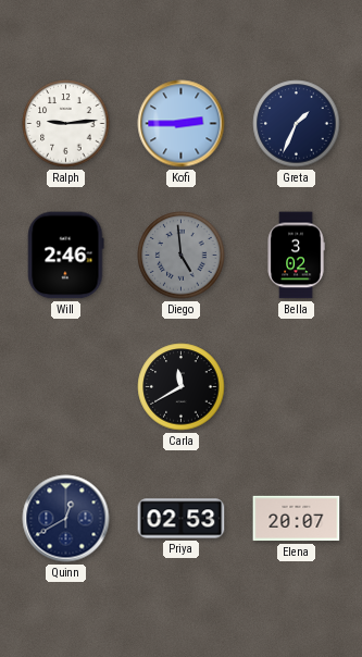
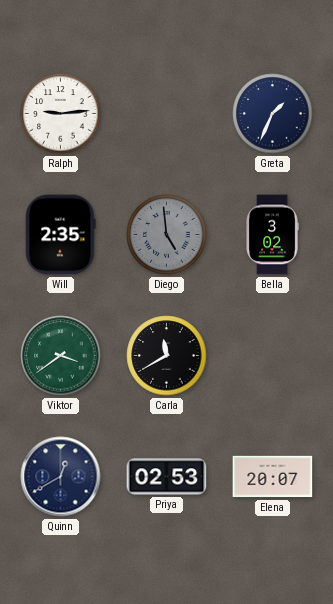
Kofi: 2:45 -> none (182, 124)
Will: 2:46 -> 2:35 (61, 235)
Viktor: none -> 3:39 (61, 356)
